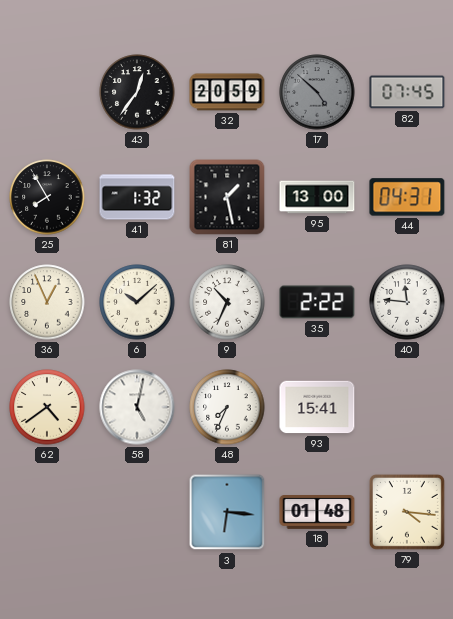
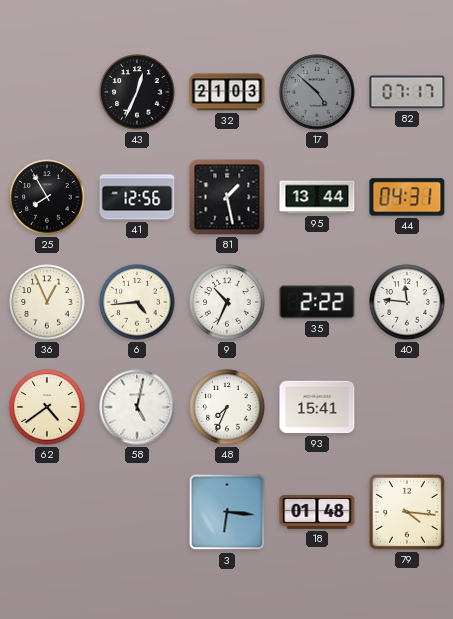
43: 12:36 -> 12:34 (137, 92)
32: 20:59 -> 21:03 (227, 92)
82: 07:45 -> 07:17 (407, 92)
41: 1:32 -> 12:56 (137, 197)
95: 13:00 -> 13:44 (317, 197)
6: 10:08 -> 4:44 (137, 302)
